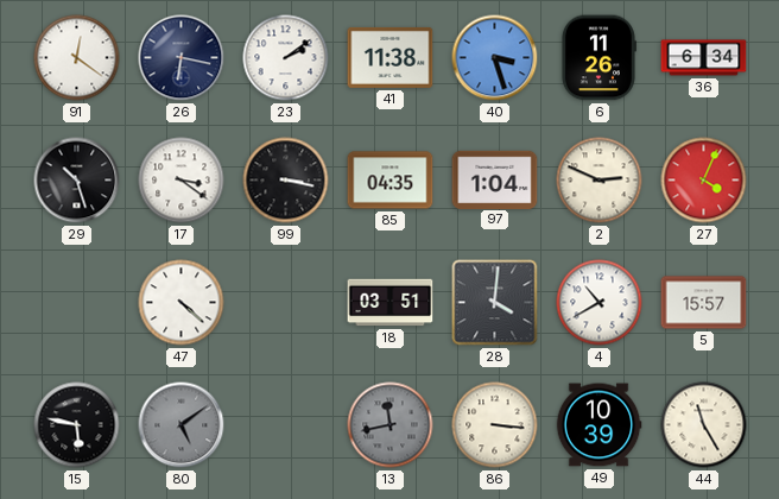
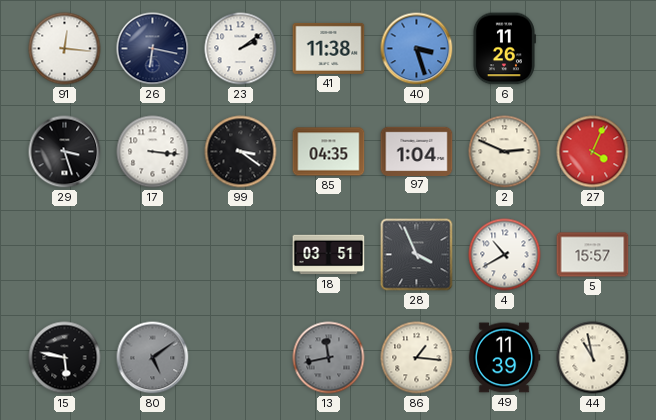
91: 12:21 -> 12:16 (65, 49)
36: 6:34 -> none (704, 58)
29: 10:27 -> 3:27 (65, 152)
17: 3:21 -> 3:16 (153, 152)
99: 3:17 -> 3:21 (241, 152)
47: 4:22 -> none (182, 303)
28: 4:01 -> 3:56 (417, 255)
86: 3:16 -> 1:16 (417, 358)
49: 10:39 -> 11:39 (504, 358)
44: 11:25 -> 10:58 (593, 358)
